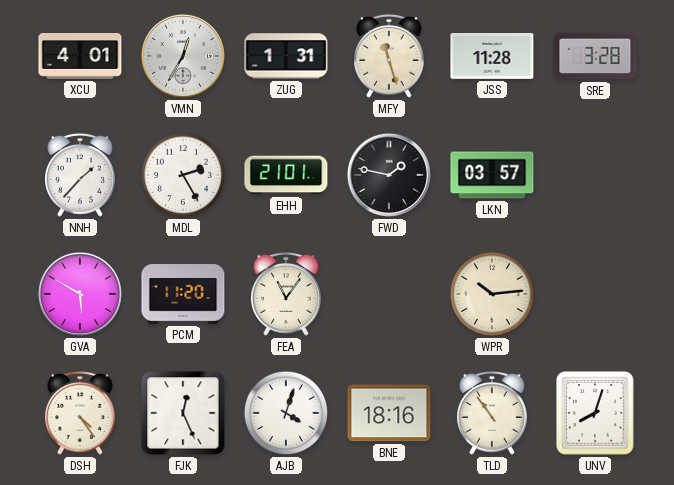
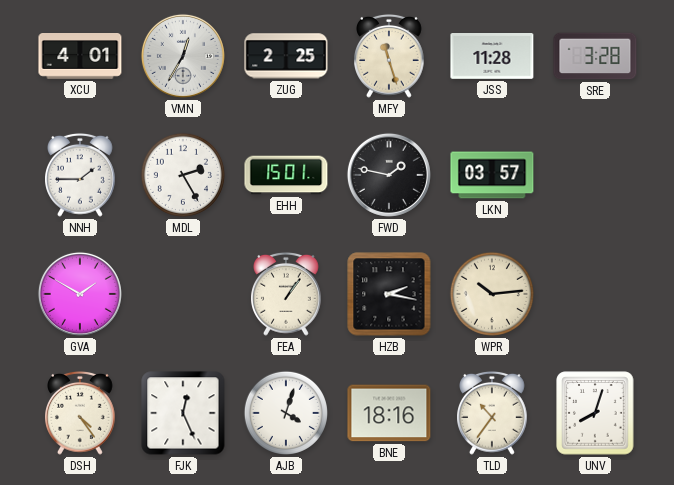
ZUG: 1:31 -> 2:25 (286, 56)
NNH: 1:37 -> 1:45 (81, 175)
EHH: 21:01 -> 15:01 (286, 175)
GVA: 5:50 -> 1:50 (80, 294)
PCM: 11:20 -> none (183, 294)
FEA: 11:06 -> 1:06 (287, 294)
HZB: none -> 2:17 (389, 294)
TLD: 10:54 -> 10:36 (493, 413)
